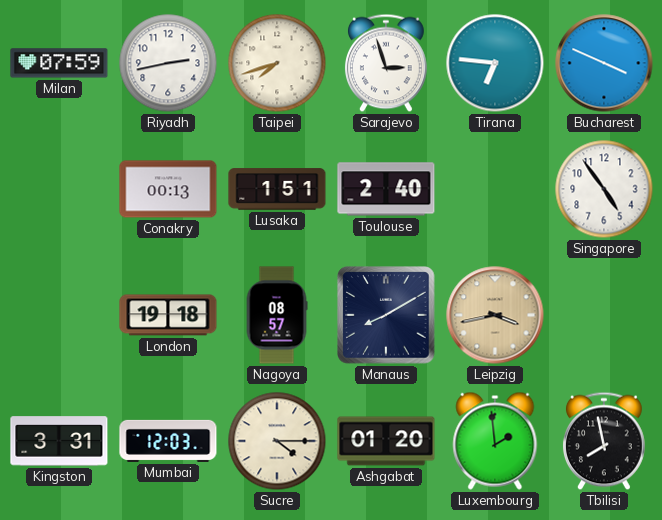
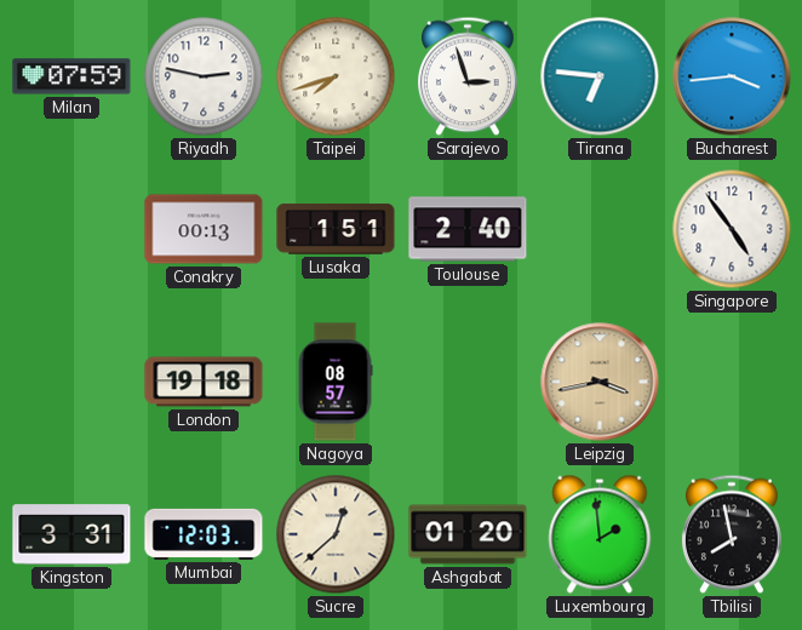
Riyadh: 2:43 -> 2:47 (204, 76)
Bucharest: 3:49 -> 3:44 (732, 76)
Manaus: 8:10 -> none (386, 315)
Sucre: 4:15 -> 12:38 (336, 534)
